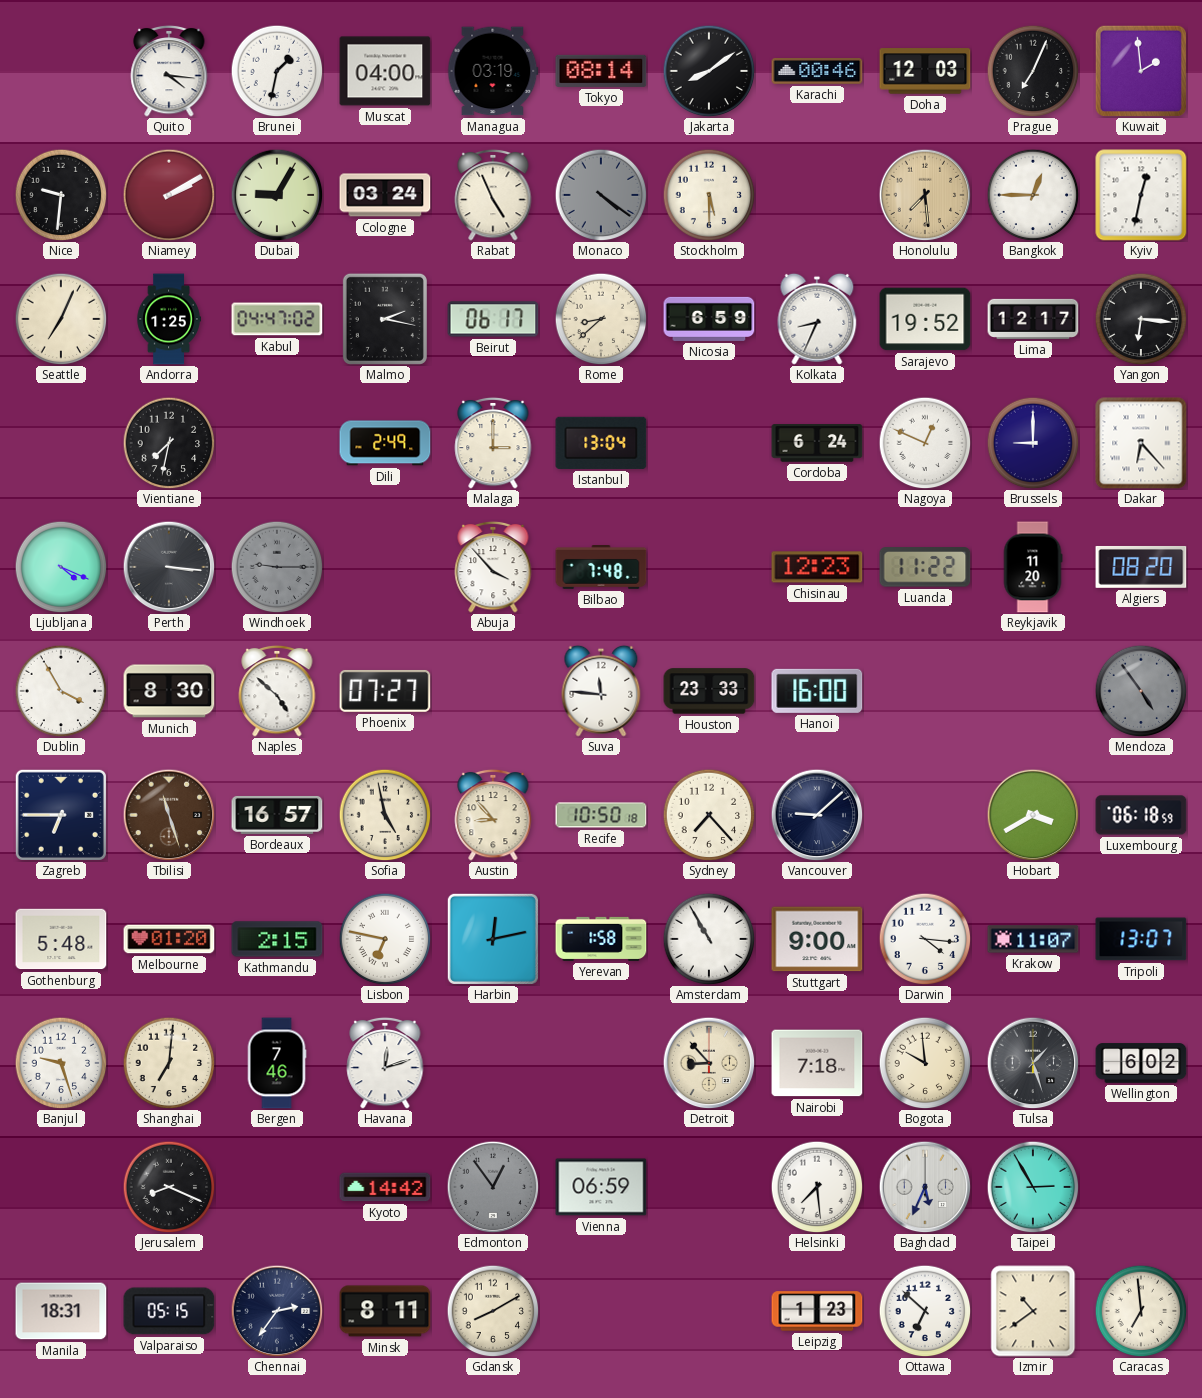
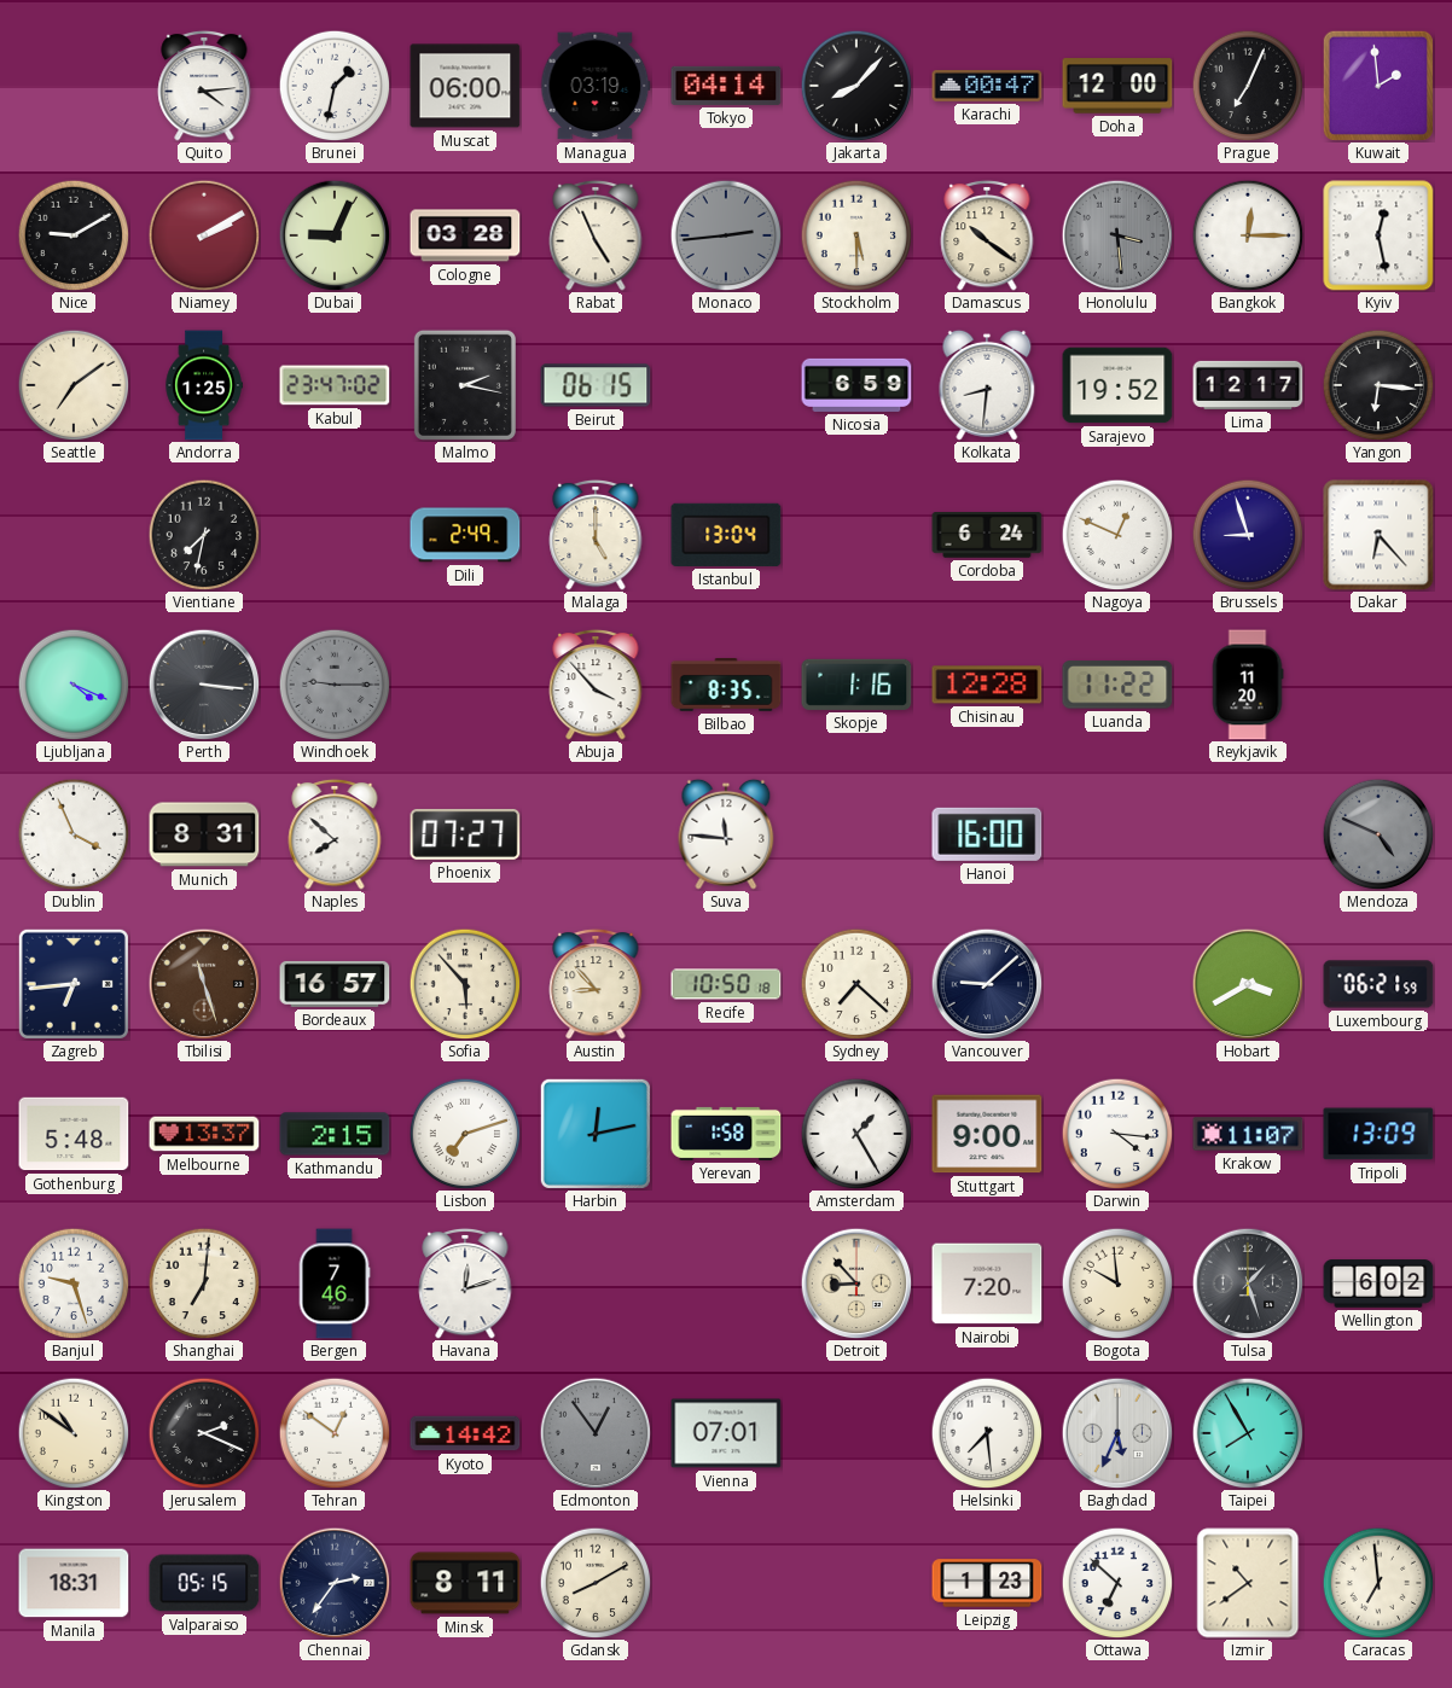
Quito: 4:16 -> 4:14 (204, 86)
Muscat: 04:00 -> 06:00 (465, 86)
Tokyo: 08:14 -> 04:14 (726, 86)
Jakarta: 8:09 -> 8:07 (856, 86)
Karachi: 00:46 -> 00:47 (987, 87)
Doha: 12:03 -> 12:00 (1117, 86)
Nice: 9:31 -> 9:10 (74, 235)
Dubai: 9:05 -> 9:04 (335, 235)
Cologne: 03:24 -> 03:28 (465, 235)
Monaco: 4:21 -> 2:44 (726, 235)
Damascus: none -> 10:21 (987, 235)
Honolulu: 7:29 -> 3:29 (1117, 235)
Honolulu dial: champagne -> grey (1117, 235)
Bangkok: 12:45 -> 12:15 (1248, 235)
Kyiv: 12:32 -> 12:28 (1378, 235)
Seattle: 7:04 -> 7:09 (74, 385)
Kabul: 04:47 -> 23:47 (335, 385)
Beirut: 06:17 -> 06:15 (596, 385)
Rome: 8:38 -> none (601, 319)
Kolkata: 8:34 -> 8:31 (987, 385)
Malaga: 3:00 -> 5:00 (596, 535)
Brussels: 9:00 -> 8:57 (1248, 535)
Bilbao: 7:48 -> 8:35 (726, 686)
Skopje: none -> 1:16 (856, 685)
Chisinau: 12:23 -> 12:28 (987, 685)
Algiers: 08:20 -> none (1141, 567)
Dublin: 3:55 -> 3:56 (74, 834)
Munich: 8:30 -> 8:31 (204, 834)
Naples: 4:52 -> 7:52 (335, 834)
Houston: 23:33 -> none (709, 691)
Mendoza: 4:54 -> 4:49 (1378, 834)
Zagreb: 6:45 -> 6:44 (74, 984)
Sofia: 4:58 -> 5:53 (465, 984)
Sydney: 7:23 -> 7:22 (856, 984)
Luxembourg: 06:18 -> 06:21 (1378, 984)
Melbourne: 01:20 -> 13:37 (204, 1134)
Lisbon: 6:47 -> 7:12 (465, 1134)
Amsterdam: 10:55 -> 1:25 (856, 1134)
Tripoli: 13:07 -> 13:09 (1378, 1134)
Nairobi: 7:18 -> 7:20 (987, 1284)
Kingston: none -> 10:51 (74, 1433)
Jerusalem: 8:19 -> 2:19 (204, 1433)
Tehran: none -> 12:51 (335, 1433)
Vienna: 06:59 -> 07:01 (726, 1433)
Taipei: 2:55 -> 7:55 (1248, 1433)
